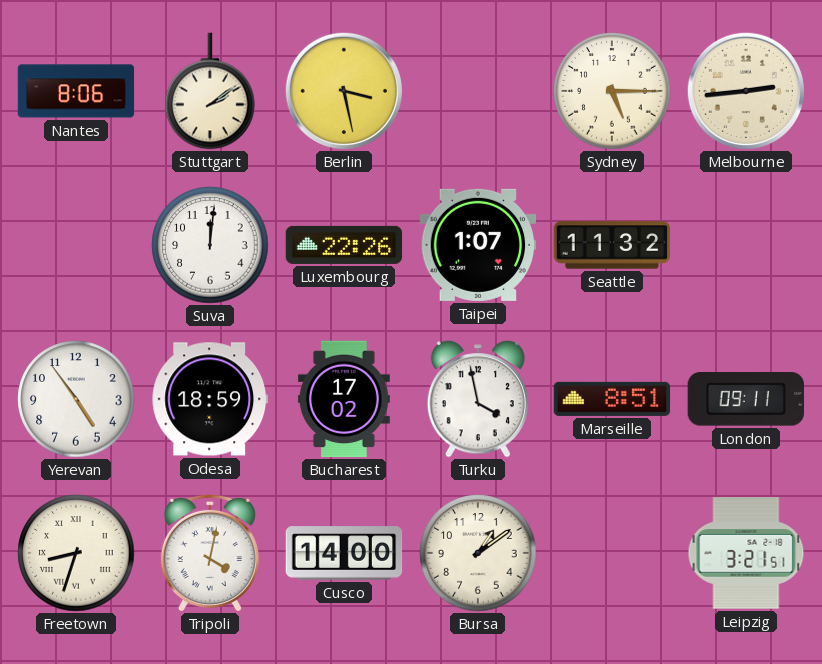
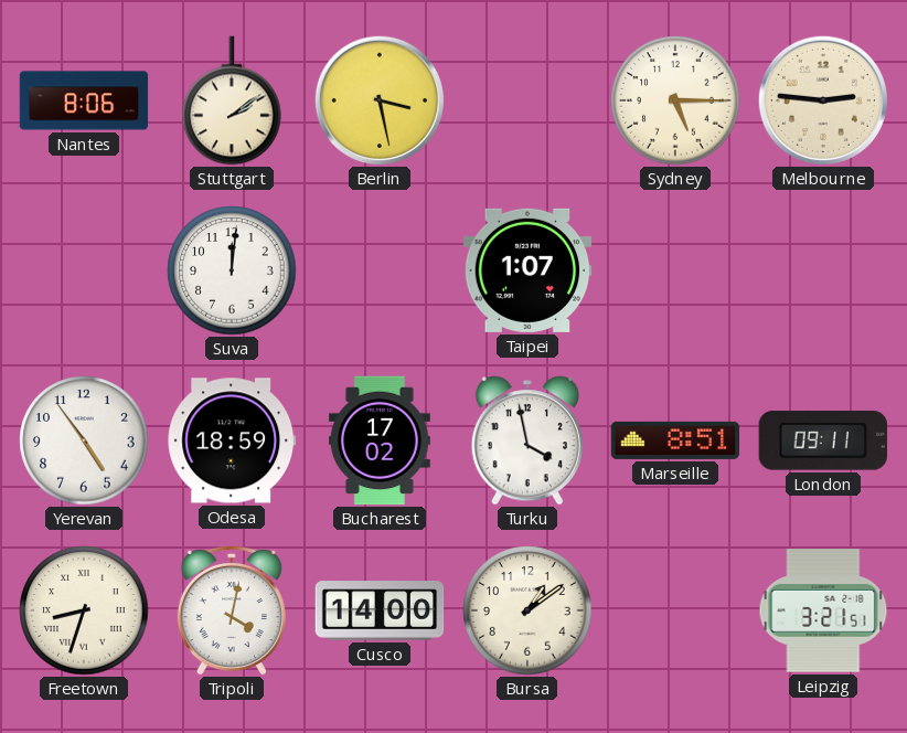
Melbourne: 2:44 -> 2:46 (823, 100)
Luxembourg: 22:26 -> none (344, 245)
Seattle: 11:32 -> none (612, 245)
